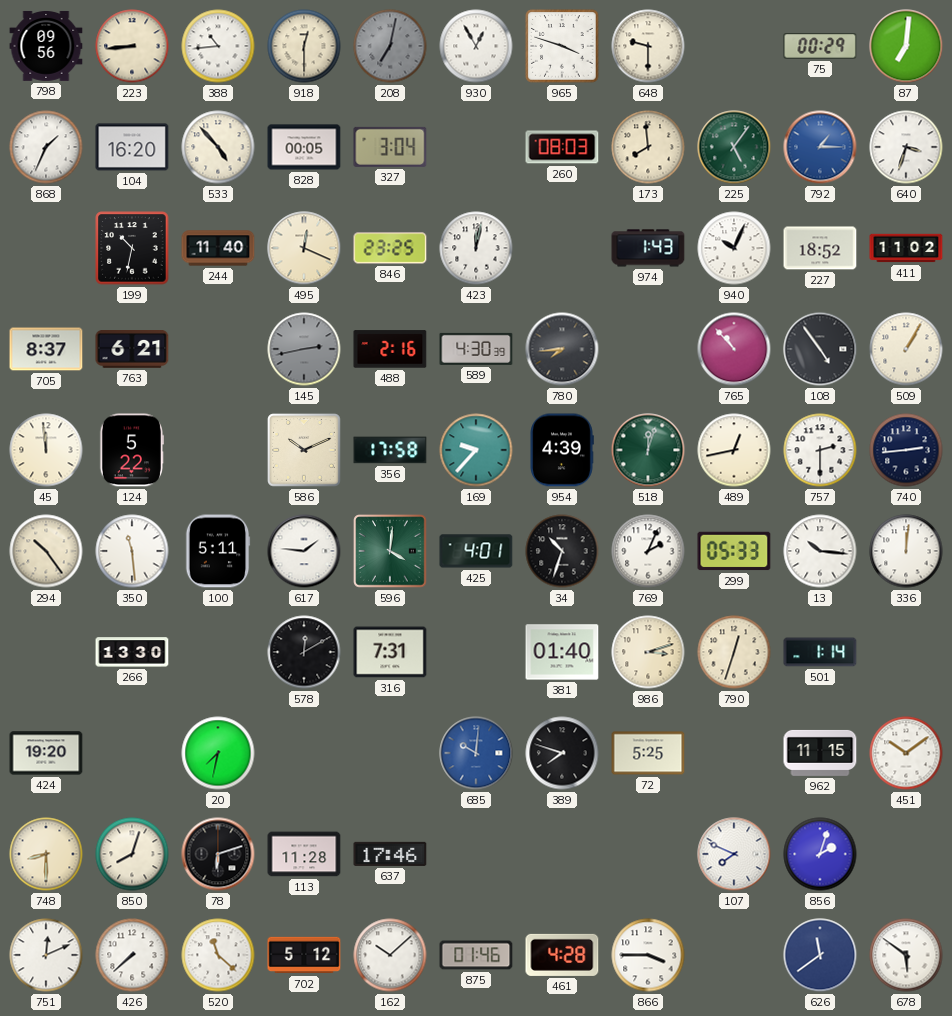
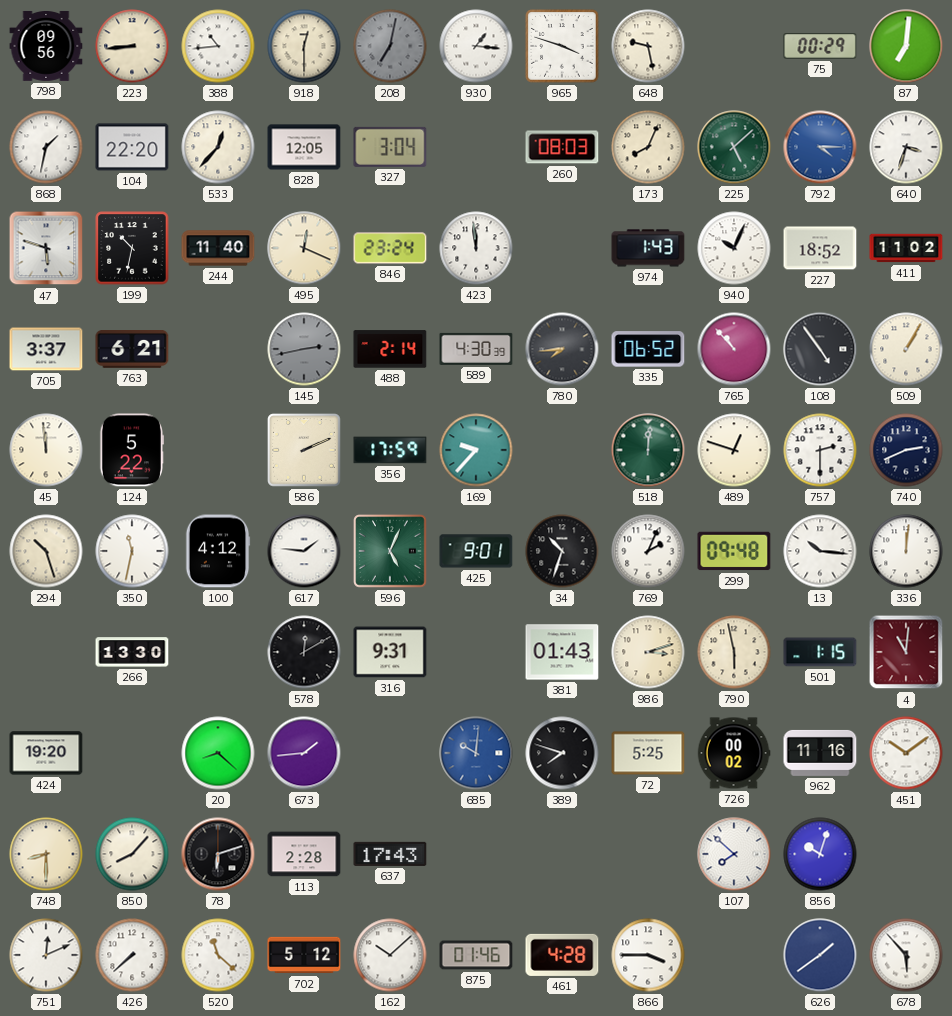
930: 12:55 -> 1:16 (476, 46)
648: 9:30 -> 9:28 (648, 46)
868: 1:34 -> 1:32 (46, 147)
104: 16:20 -> 22:20 (132, 147)
533: 4:53 -> 12:37 (218, 147)
828: 00:05 -> 12:05 (304, 147)
173: 7:59 -> 8:04 (648, 147)
225: 5:06 -> 5:08 (734, 147)
792: 1:15 -> 4:15 (820, 147)
47: none -> 5:48 (46, 248)
846: 23:25 -> 23:24 (390, 248)
423: 12:02 -> 11:59 (476, 248)
705: 8:37 -> 3:37 (46, 349)
488: 2:16 -> 2:14 (390, 349)
335: none -> 06:52 (648, 349)
586: 10:11 -> 2:11 (304, 450)
356: 17:58 -> 17:59 (390, 450)
954: 4:39 -> none (562, 450)
518: 12:03 -> 12:01 (648, 450)
489: 12:43 -> 12:48 (734, 450)
740: 2:44 -> 2:41 (906, 450)
294: 10:24 -> 10:27 (46, 551)
350: 11:29 -> 11:32 (132, 551)
100: 5:11 -> 4:12 (218, 551)
596: 4:01 -> 5:04 (390, 551)
425: 4:01 -> 9:01 (476, 551)
299: 05:33 -> 09:48 (734, 551)
316: 7:31 -> 9:31 (390, 652)
381: 01:40 -> 01:43 (562, 652)
790: 12:33 -> 5:58 (734, 652)
501: 1:14 -> 1:15 (820, 652)
4: none -> 11:01 (906, 652)
20: 7:32 -> 8:22 (218, 753)
673: none -> 1:44 (304, 753)
726: none -> 00:02 (734, 753)
962: 11:15 -> 11:16 (820, 753)
850: 8:03 -> 8:07 (132, 854)
113: 11:28 -> 2:28 (304, 854)
637: 17:46 -> 17:43 (390, 854)
107: 7:49 -> 7:52 (734, 854)
856: 2:03 -> 10:03 (820, 854)
626: 11:39 -> 1:39 (820, 955)
678: 5:51 -> 5:53 (906, 955)
